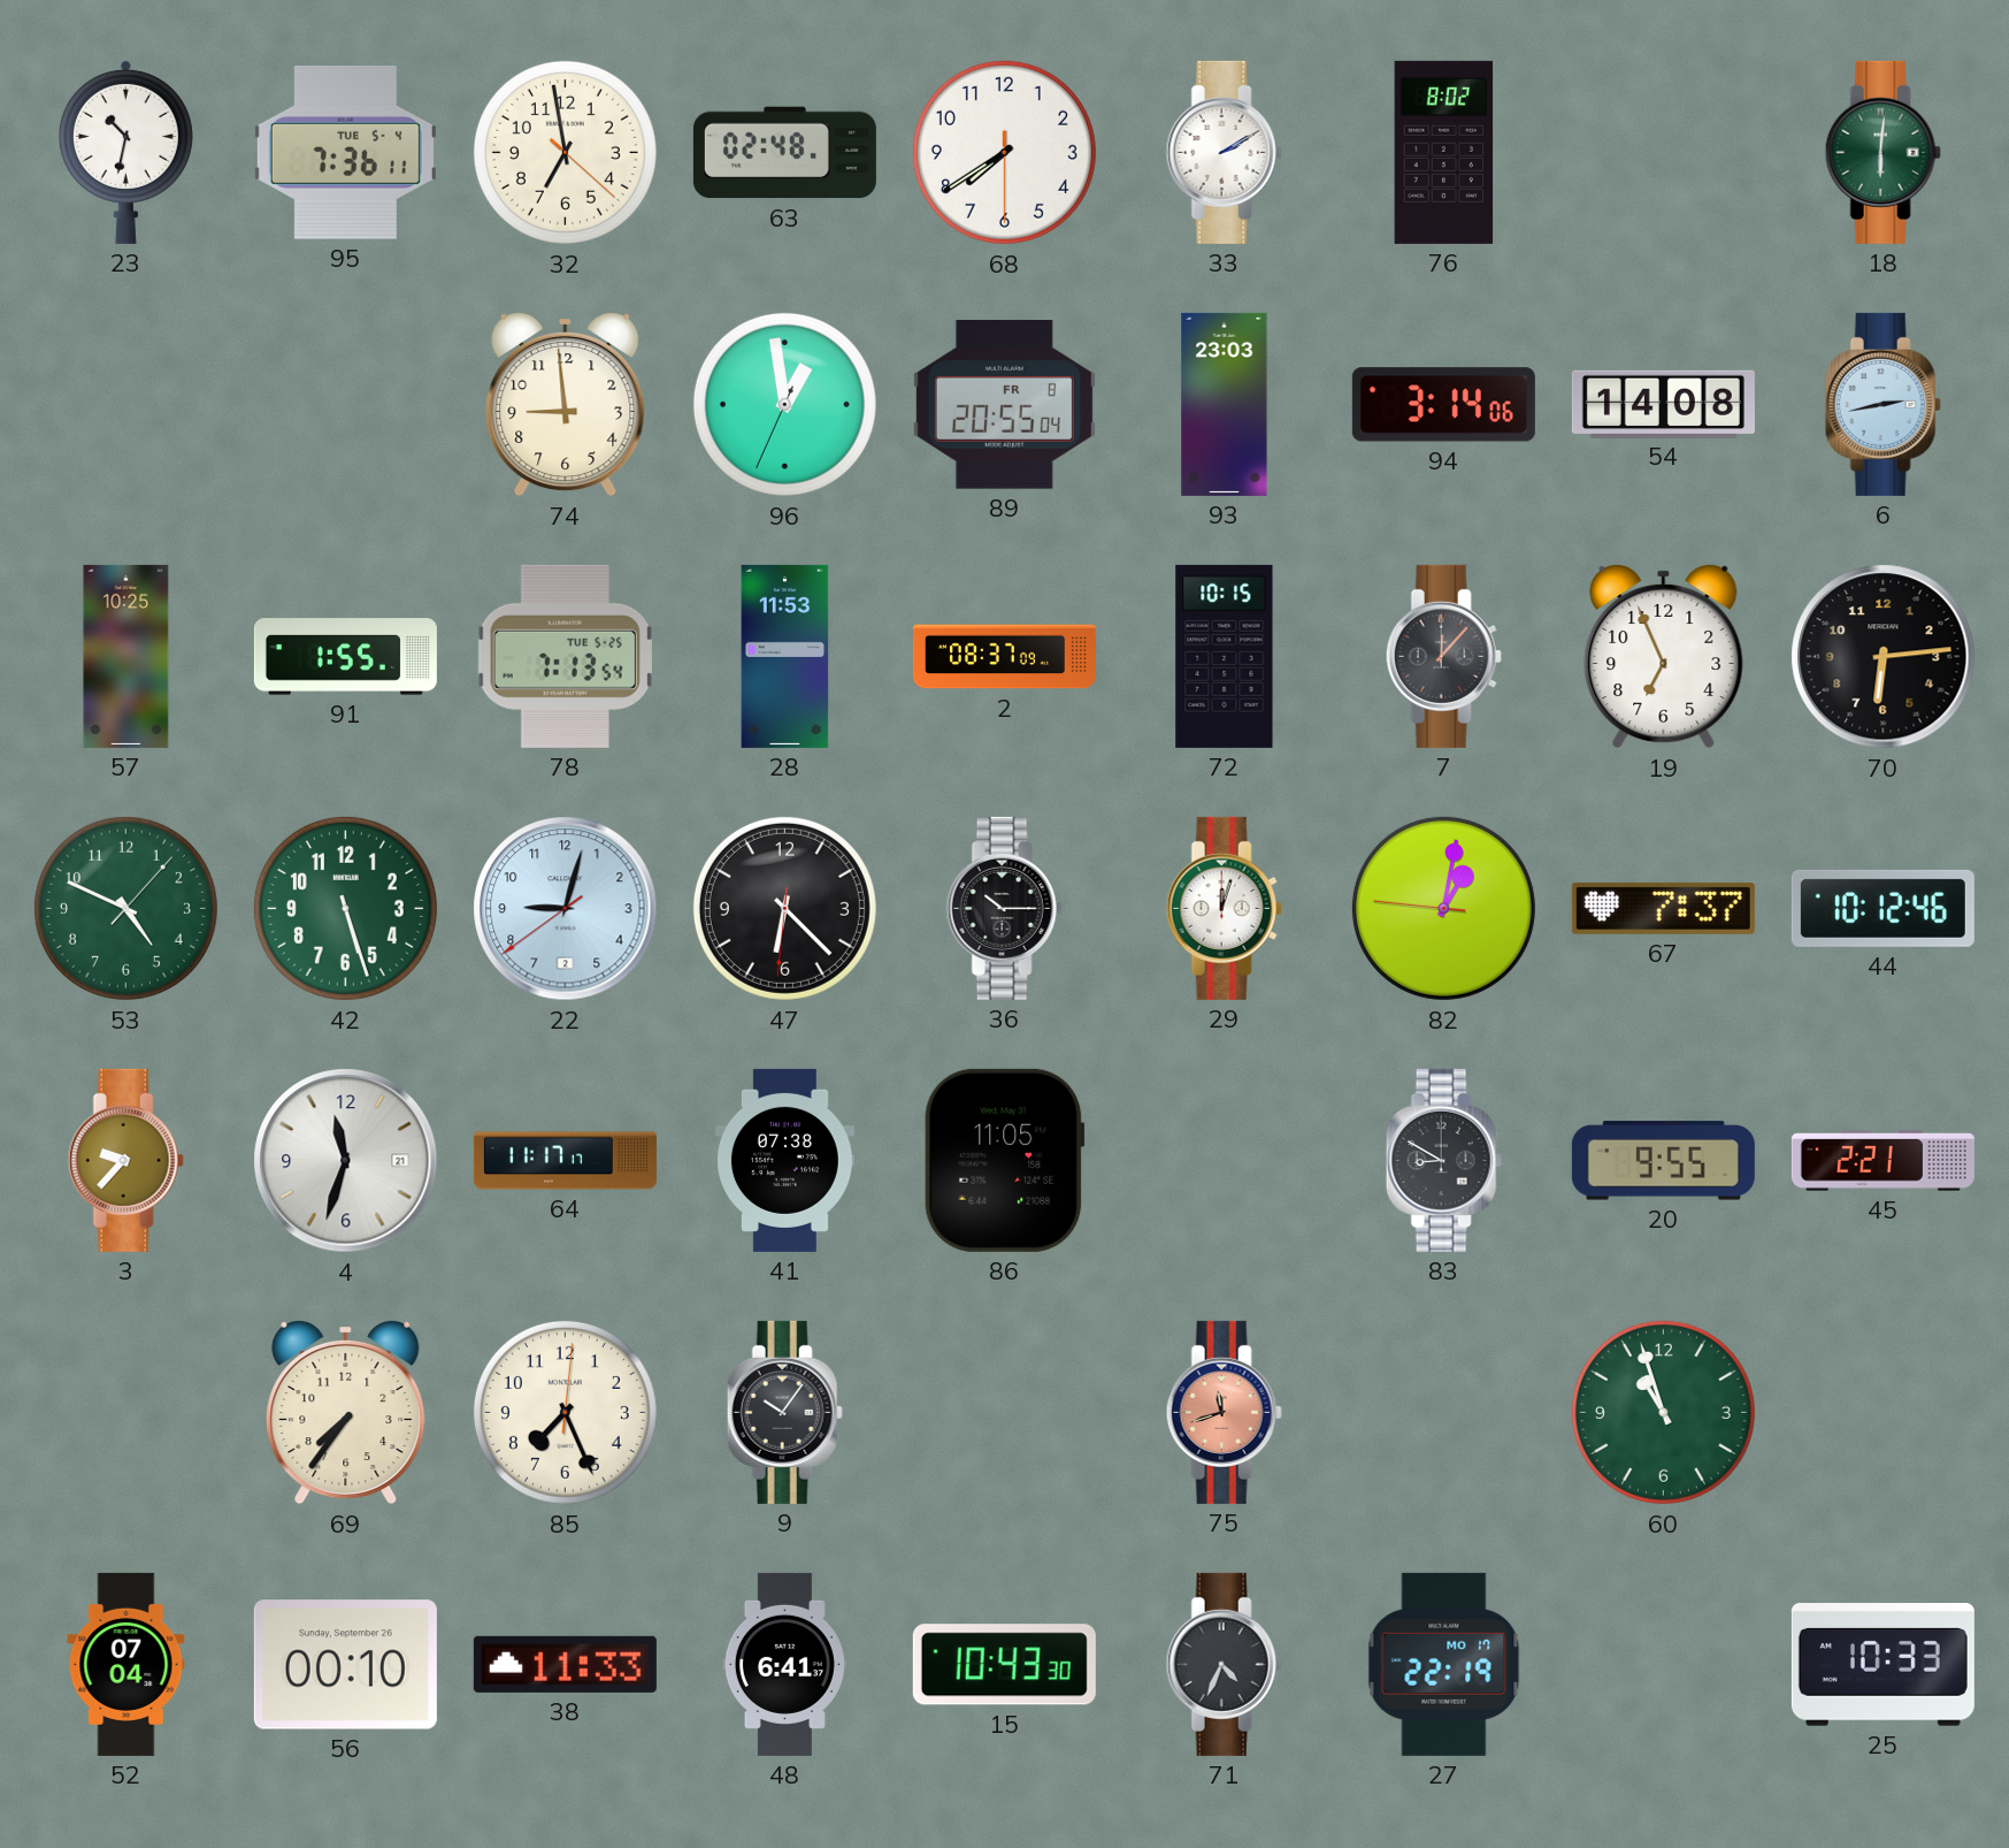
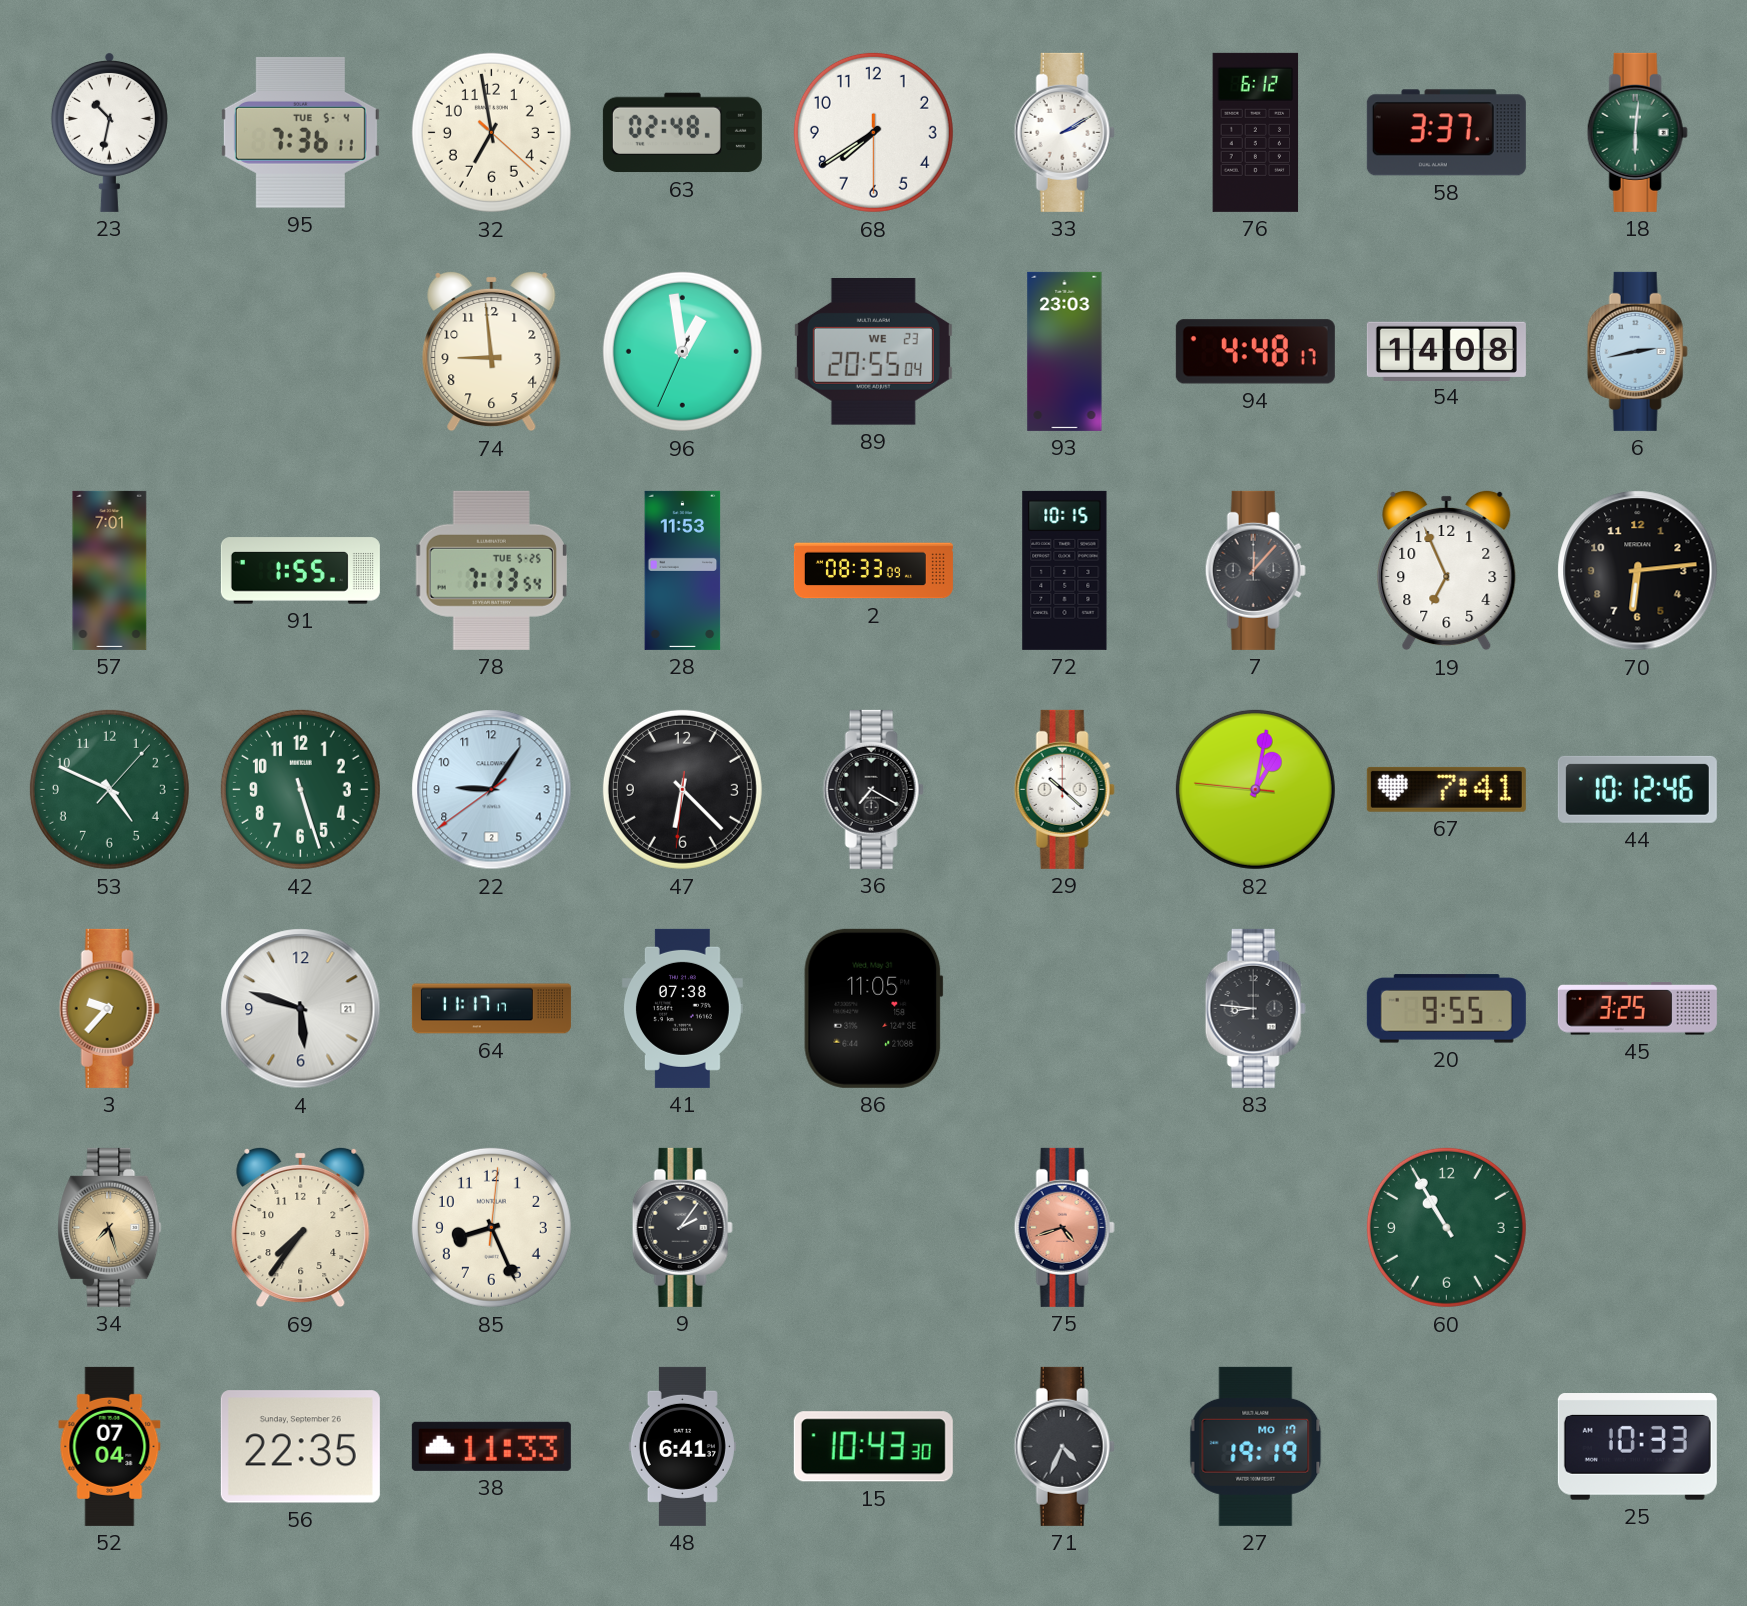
76: 8:02 -> 6:12 (1256, 132)
58: none -> 3:37 (1446, 133)
89 date: FR 8 -> WE 23 (873, 352)
94: 3:14 -> 4:48 (1255, 352)
57: 10:25 -> 7:01 (110, 570)
2: 08:37 -> 08:33 (873, 571)
22: 9:02 -> 9:05 (492, 790)
36: 10:15 -> 7:20 (873, 789)
29: 12:03 -> 10:22 (1064, 789)
67: 7:37 -> 7:41 (1446, 789)
4: 11:33 -> 5:48 (301, 1009)
83: 8:50 -> 8:46 (1255, 1008)
45: 2:21 -> 3:25 (1637, 1009)
34: none -> 7:27 (110, 1227)
85: 7:26 -> 8:26 (491, 1227)
9: 10:06 -> 2:06 (682, 1227)
75: 11:42 -> 4:42 (1064, 1227)
60: 10:57 -> 10:55 (1446, 1227)
56: 00:10 -> 22:35 (300, 1447)
27: 22:19 -> 19:19 (1256, 1446)
